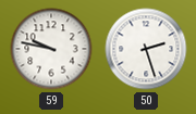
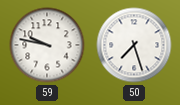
50: 2:27 -> 7:27 (134, 45)
